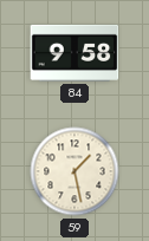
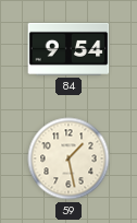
84: 9:58 -> 9:54 (68, 49)
